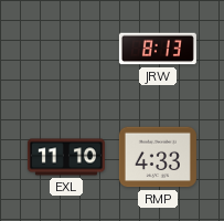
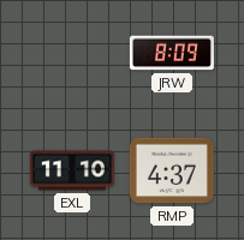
JRW: 8:13 -> 8:09 (172, 53)
RMP: 4:33 -> 4:37 (172, 170)
